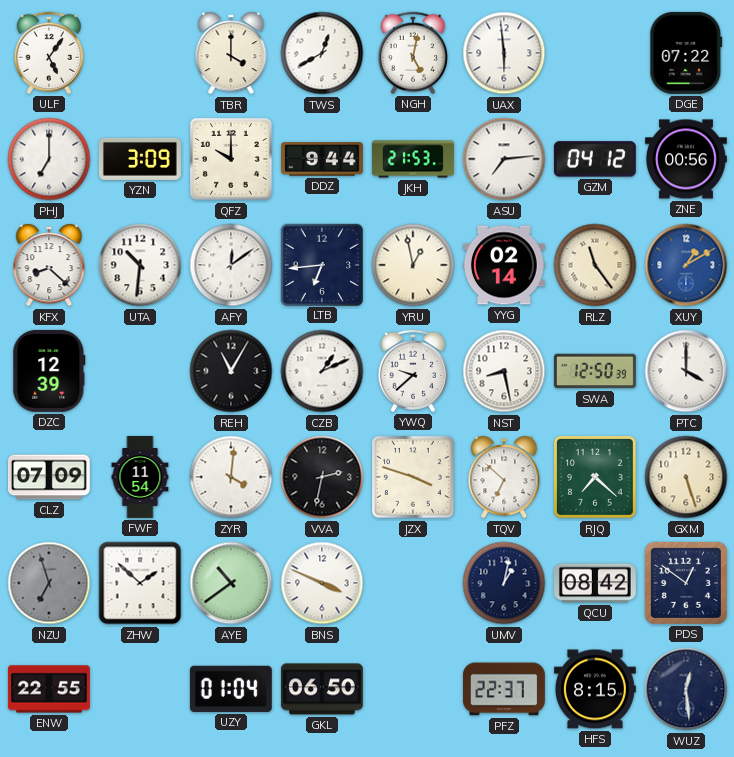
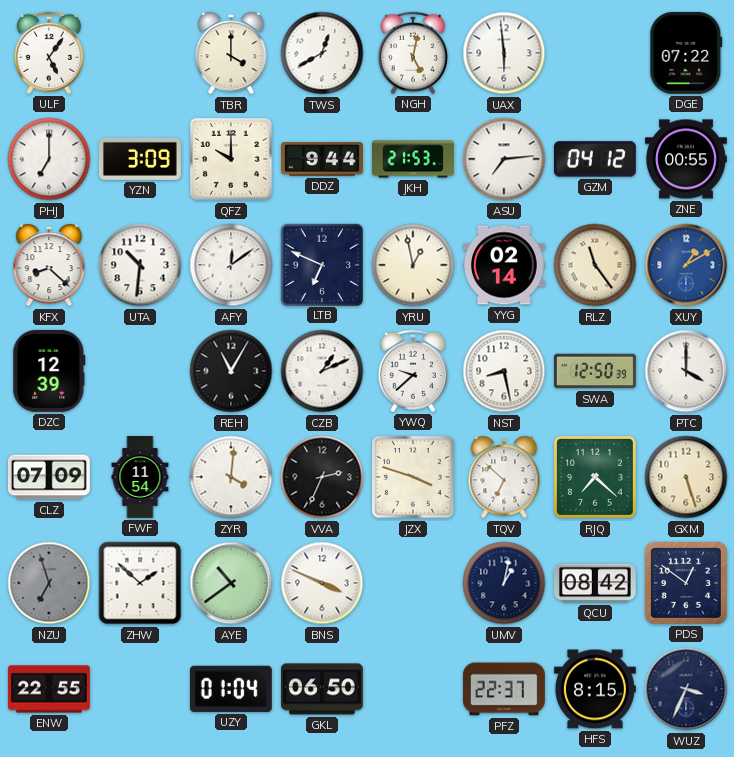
ZNE: 00:56 -> 00:55 (686, 159)
LTB: 6:44 -> 6:49 (321, 264)
VVA: 2:32 -> 2:34 (322, 477)
WUZ: 12:29 -> 3:34 (686, 689)
